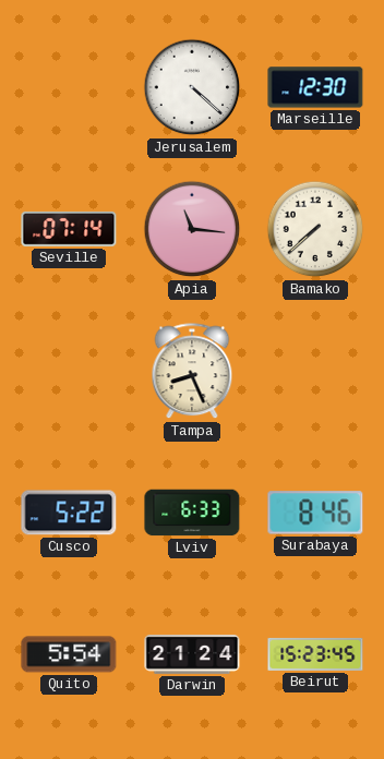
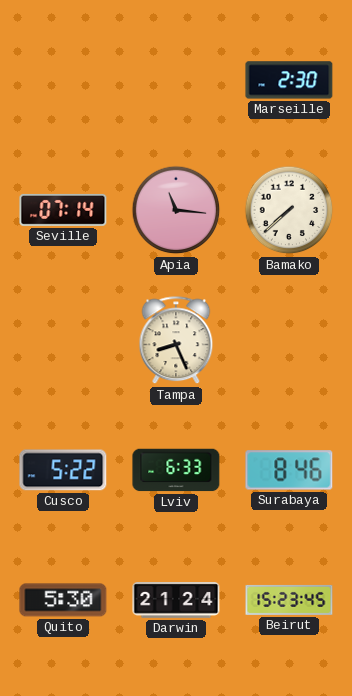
Jerusalem: 4:22 -> none (192, 87)
Marseille: 12:30 -> 2:30 (289, 80)
Quito: 5:54 -> 5:30 (63, 600)
